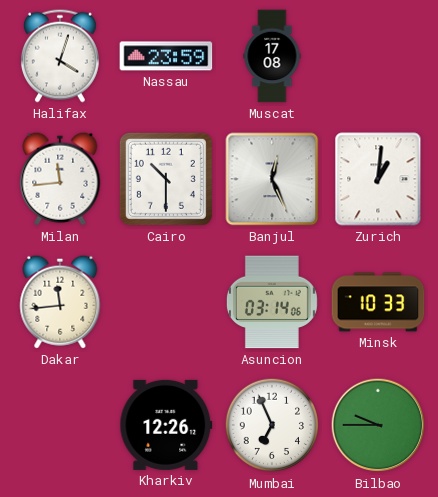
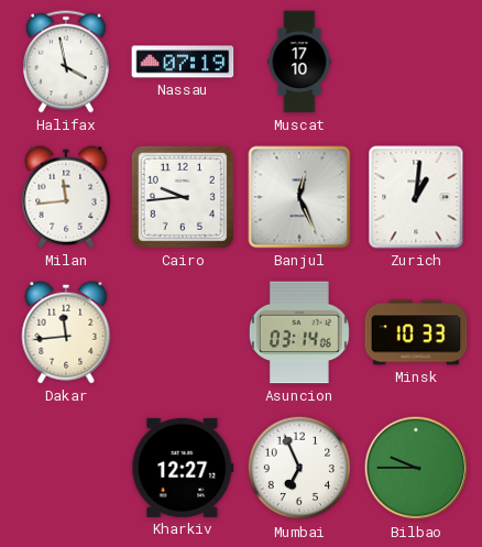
Halifax: 4:03 -> 3:58 (66, 62)
Nassau: 23:59 -> 07:19 (183, 62)
Muscat: 17:08 -> 17:10 (299, 62)
Cairo: 10:30 -> 9:44 (183, 197)
Kharkiv: 12:26 -> 12:27 (183, 468)
